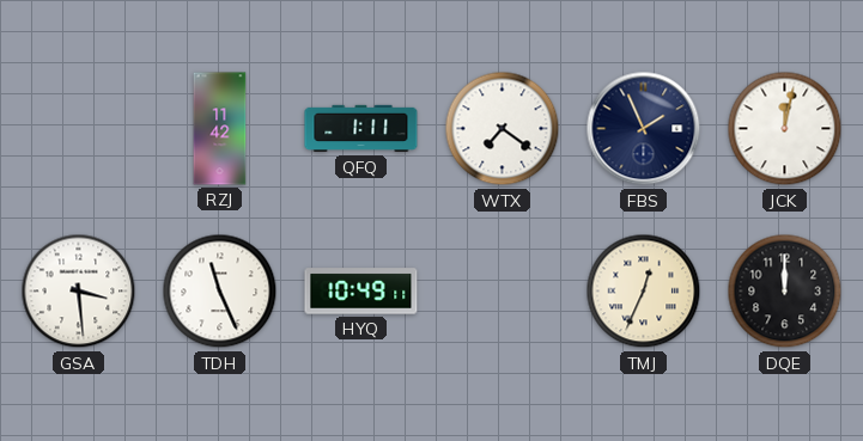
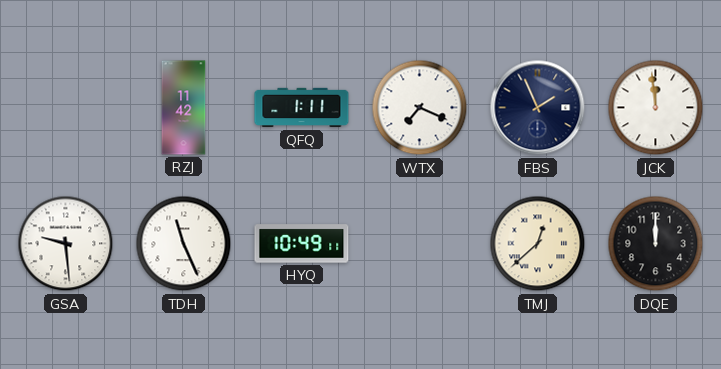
WTX: 7:21 -> 7:19 (420, 108)
JCK: 12:02 -> 11:59 (656, 108)
GSA: 3:29 -> 9:29 (66, 244)
TMJ: 12:34 -> 12:38 (538, 244)
